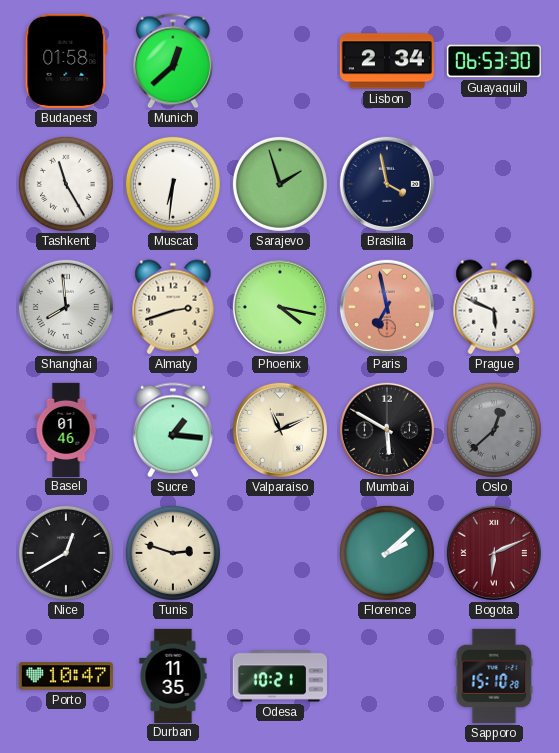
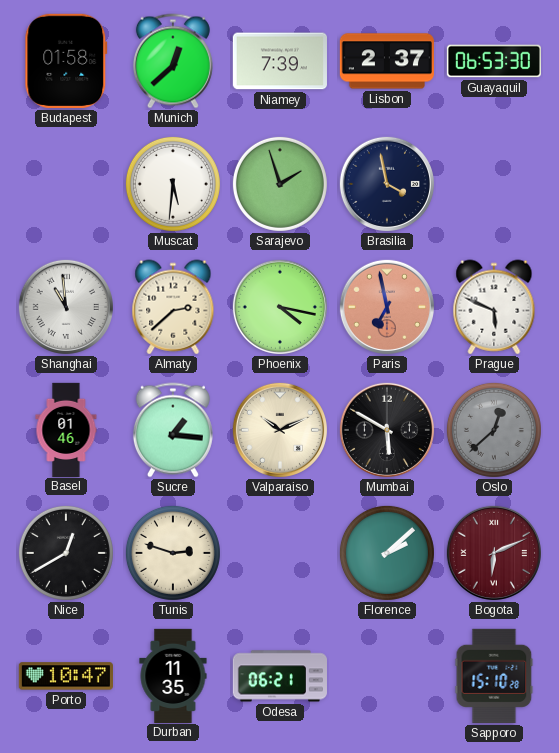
Niamey: none -> 7:39 (280, 61)
Lisbon: 2:34 -> 2:37 (387, 61)
Tashkent: 11:25 -> none (66, 184)
Muscat: 6:31 -> 5:31 (173, 184)
Shanghai: 7:59 -> 10:59 (66, 307)
Almaty: 2:42 -> 2:38 (173, 307)
Valparaiso: 11:11 -> 10:11 (280, 430)
Odesa: 10:21 -> 06:21 (280, 676)
